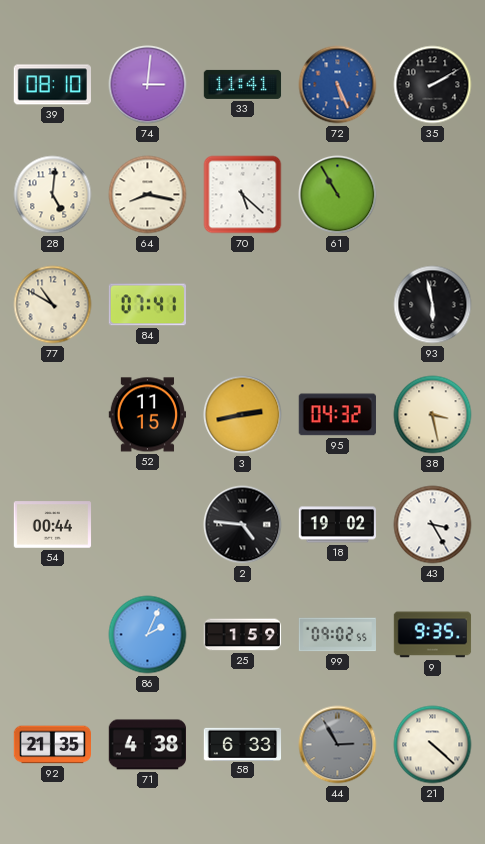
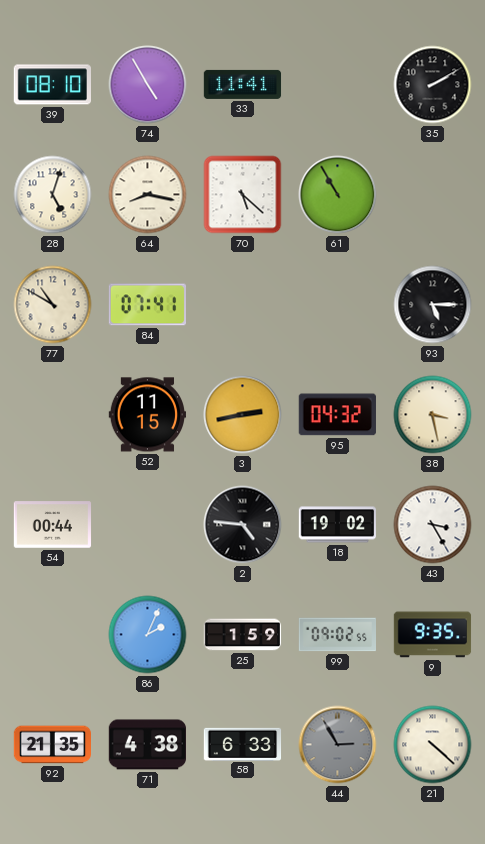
74: 3:01 -> 4:55 (148, 85)
72: 5:26 -> none (338, 85)
28: 5:01 -> 5:03 (53, 195)
93: 5:58 -> 5:15 (433, 305)
